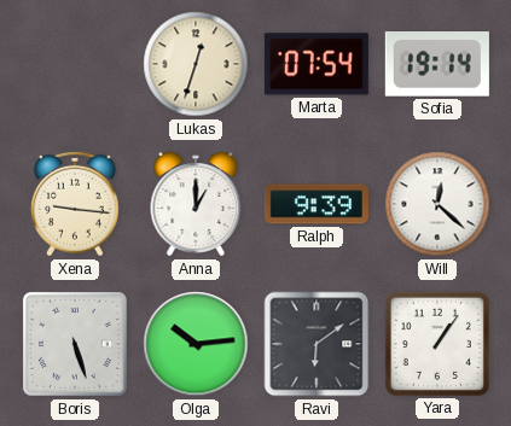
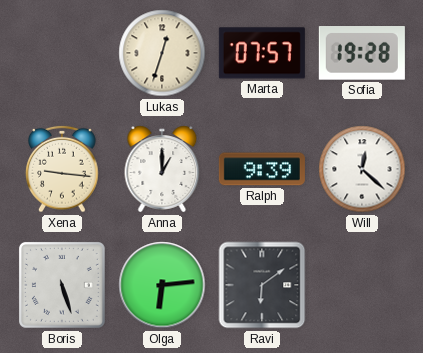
Marta: 07:54 -> 07:57 (262, 53)
Sofia: 19:14 -> 19:28 (362, 54)
Olga: 10:14 -> 6:14 (162, 285)
Yara: 1:06 -> none (437, 344)
